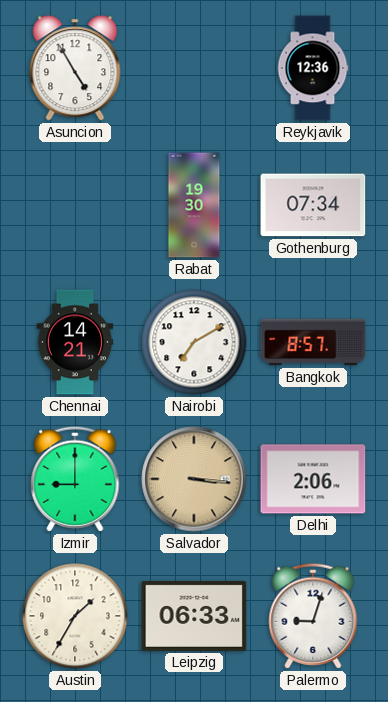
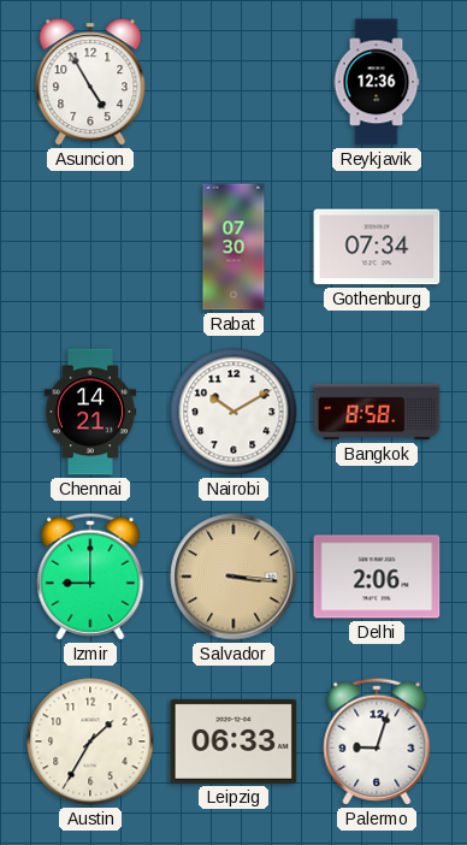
Rabat: 19:30 -> 07:30 (233, 247)
Nairobi: 7:10 -> 10:10 (233, 412)
Bangkok: 8:57 -> 8:58 (377, 412)
